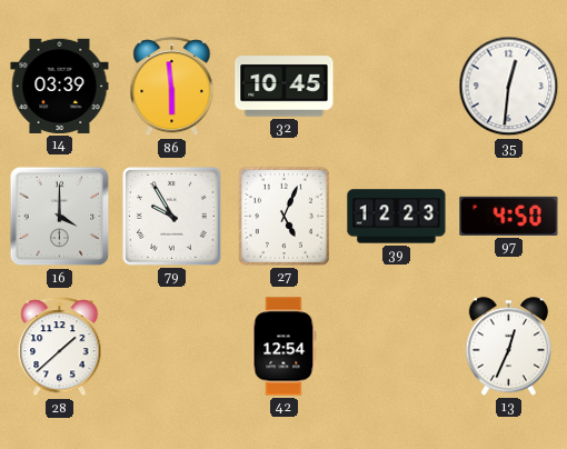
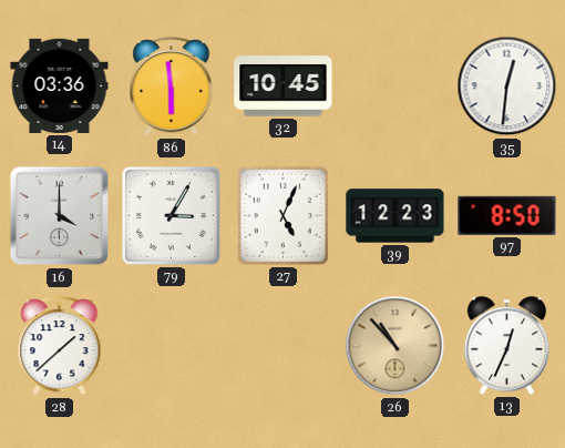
14: 03:39 -> 03:36 (60, 85)
79: 9:55 -> 3:05 (171, 215)
97: 4:50 -> 8:50 (507, 215)
42: 12:54 -> none (285, 347)
26: none -> 10:53 (395, 346)
